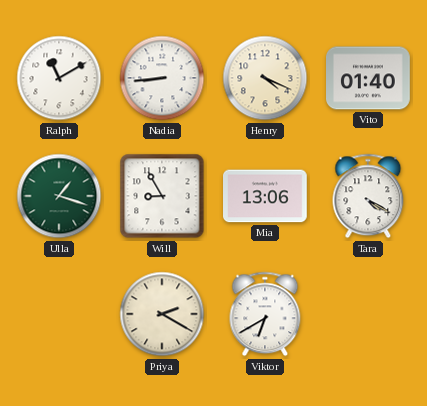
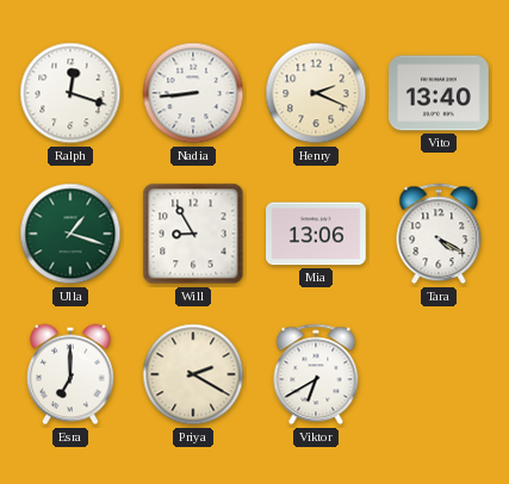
Ralph: 11:10 -> 12:18 (70, 93)
Henry: 4:19 -> 2:19 (316, 93)
Vito: 01:40 -> 13:40 (440, 93)
Esra: none -> 7:00 (70, 374)
